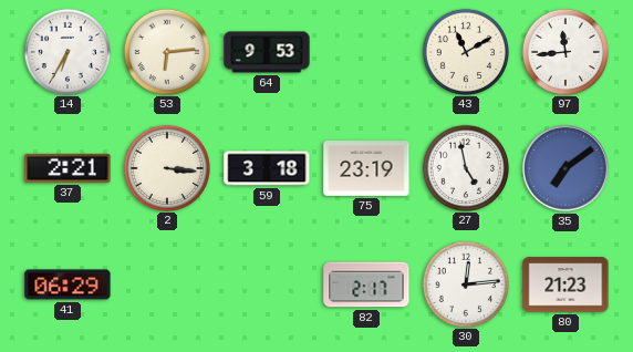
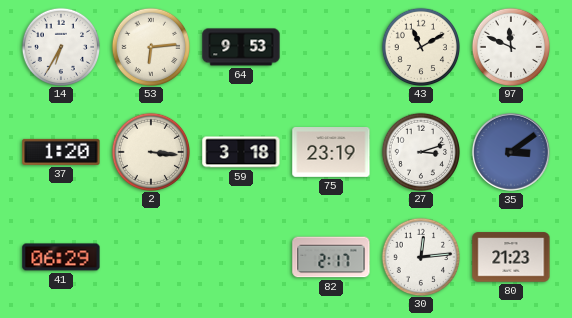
97: 11:44 -> 11:49 (510, 46)
37: 2:21 -> 1:20 (61, 152)
27: 4:58 -> 3:12 (420, 151)
35: 7:09 -> 3:09 (511, 152)
